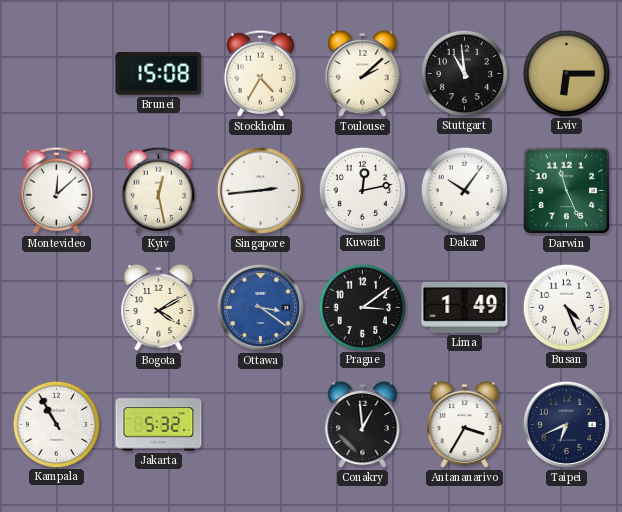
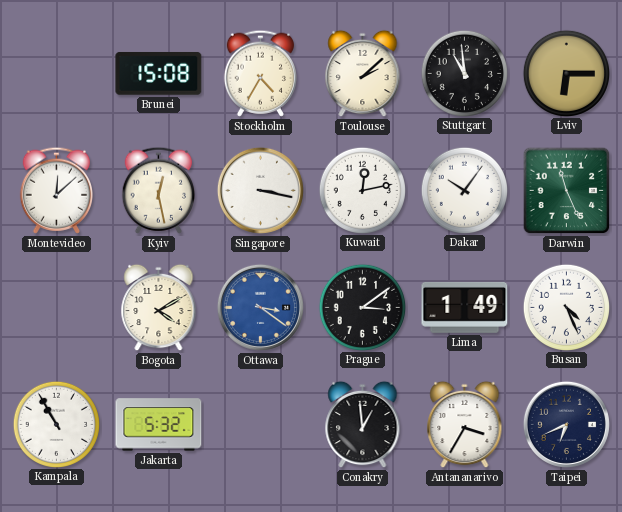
Singapore: 2:44 -> 3:17 (260, 190)
